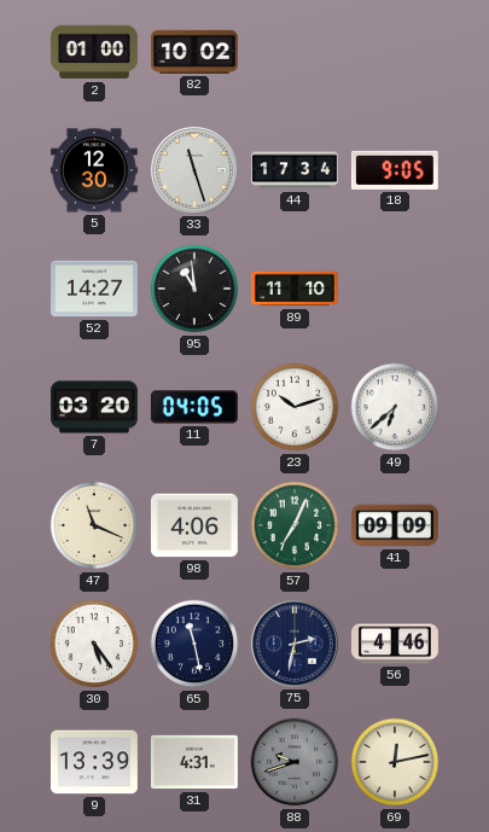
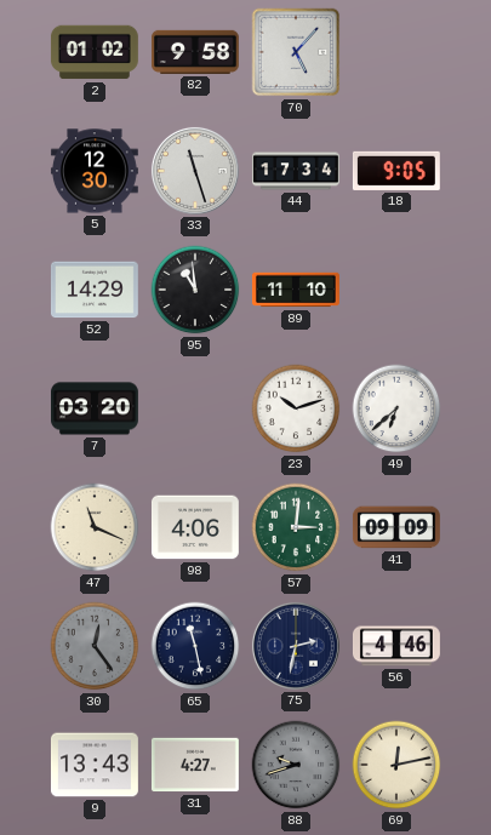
2: 01:00 -> 01:02 (95, 52)
82: 10:02 -> 9:58 (195, 52)
70: none -> 5:07 (296, 52)
52: 14:27 -> 14:29 (95, 290)
11: 04:05 -> none (194, 407)
57: 7:04 -> 3:01 (296, 527)
30: 5:24 -> 12:24 (95, 646)
30 dial: white -> grey (95, 646)
9: 13:39 -> 13:43 (95, 765)
31: 4:31 -> 4:27 (195, 765)
